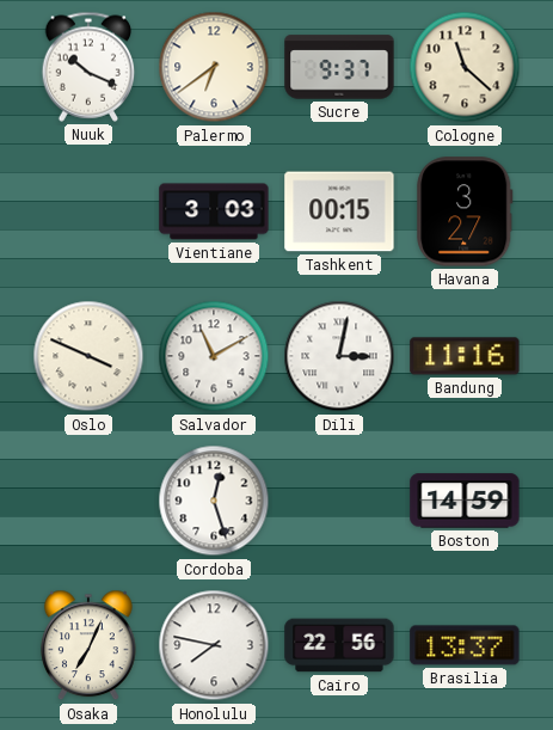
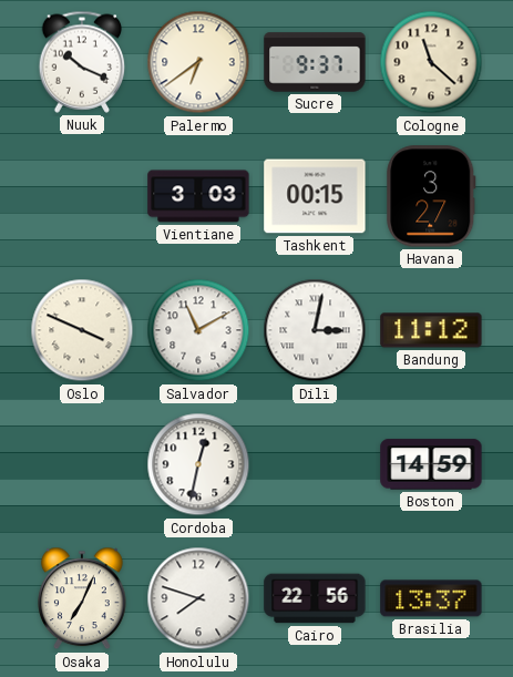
Bandung: 11:16 -> 11:12 (431, 330)
Cordoba: 12:27 -> 12:32 (198, 464)
Honolulu: 7:47 -> 7:48 (198, 598)
